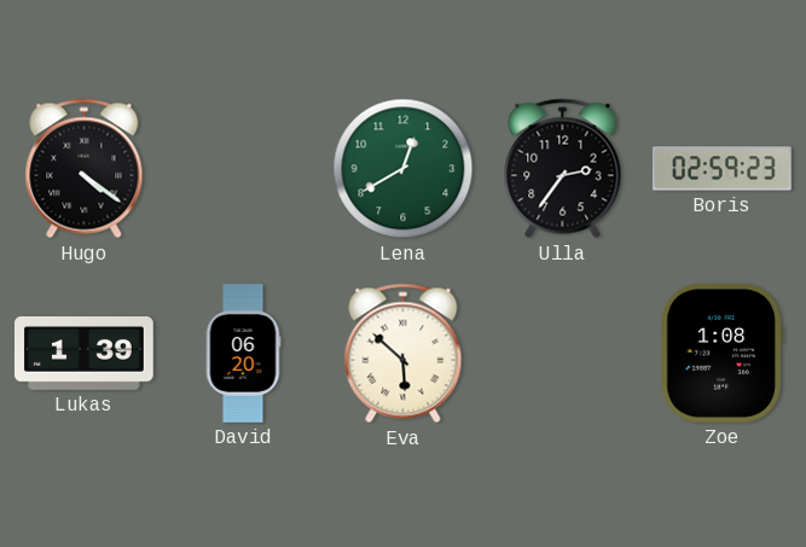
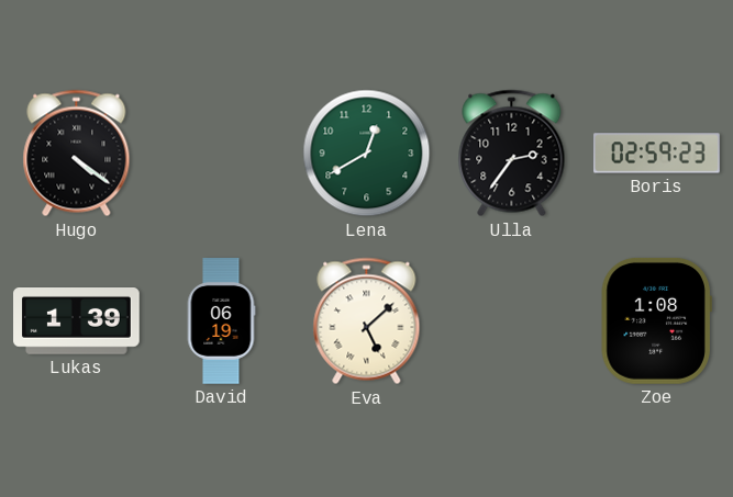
David: 06:20 -> 06:19 (221, 321)
Eva: 5:52 -> 5:08 (367, 321)
